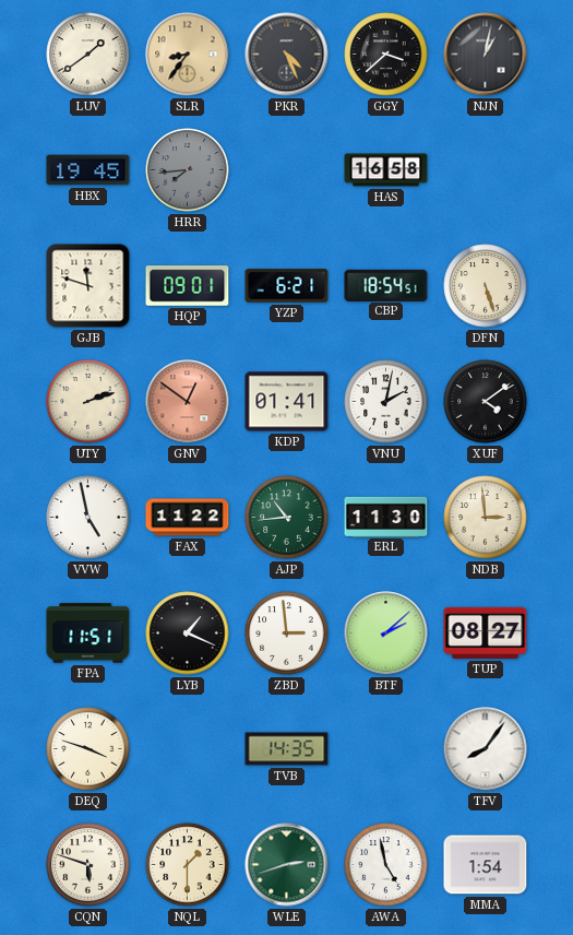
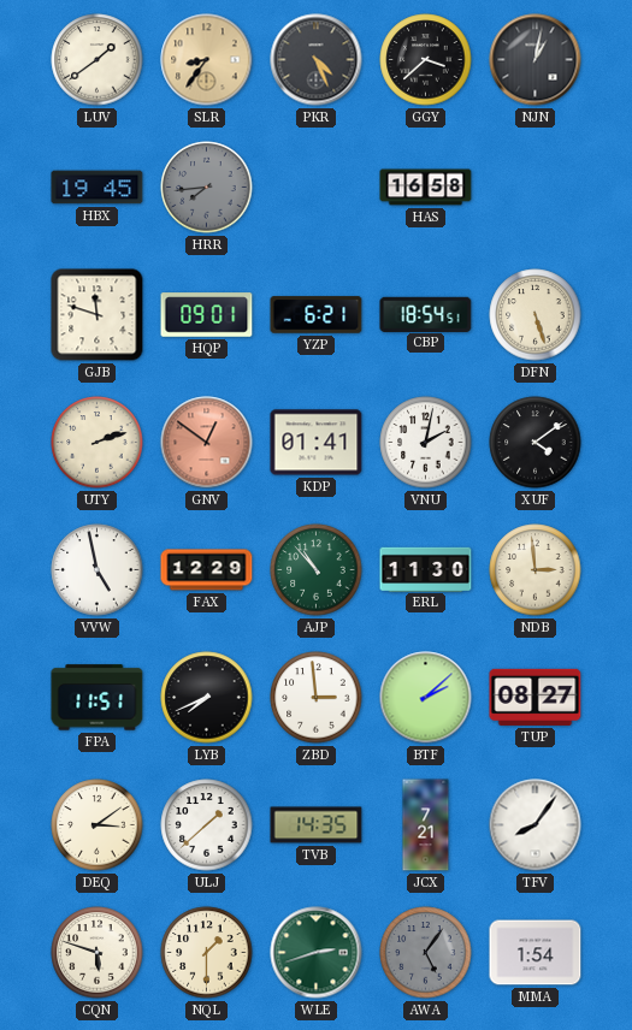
FAX: 11:22 -> 12:29 (207, 570)
AJP: 10:44 -> 10:53 (317, 570)
LYB: 1:19 -> 7:41 (207, 698)
DEQ: 3:48 -> 3:09 (98, 825)
ULJ: none -> 1:38 (207, 825)
JCX: none -> 7:21 (426, 825)
AWA: 4:58 -> 5:06 (426, 953)
AWA dial: white -> grey (426, 953)
